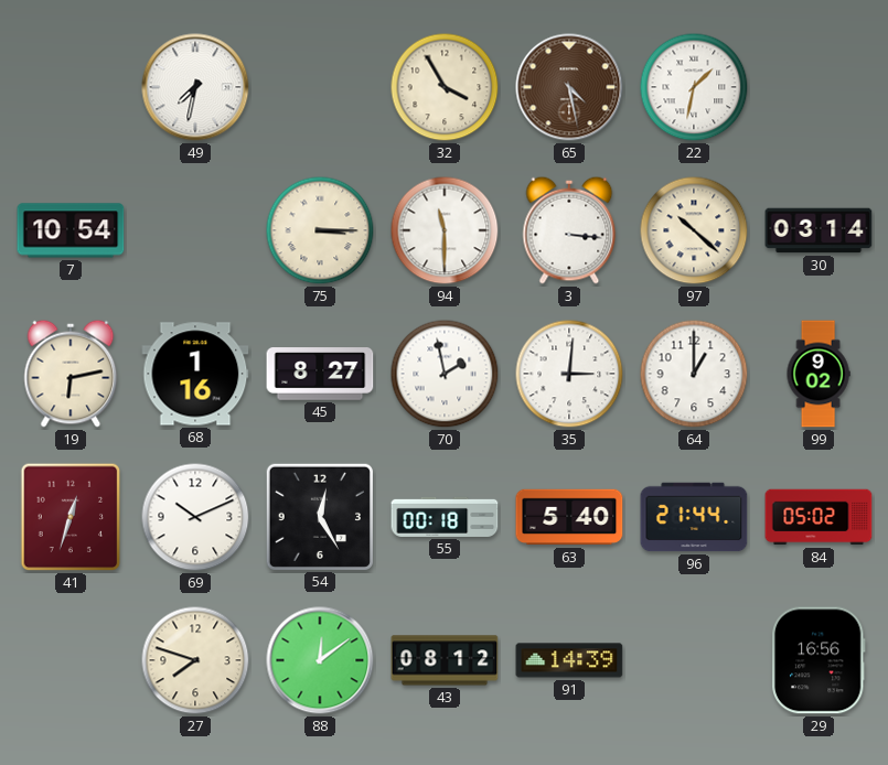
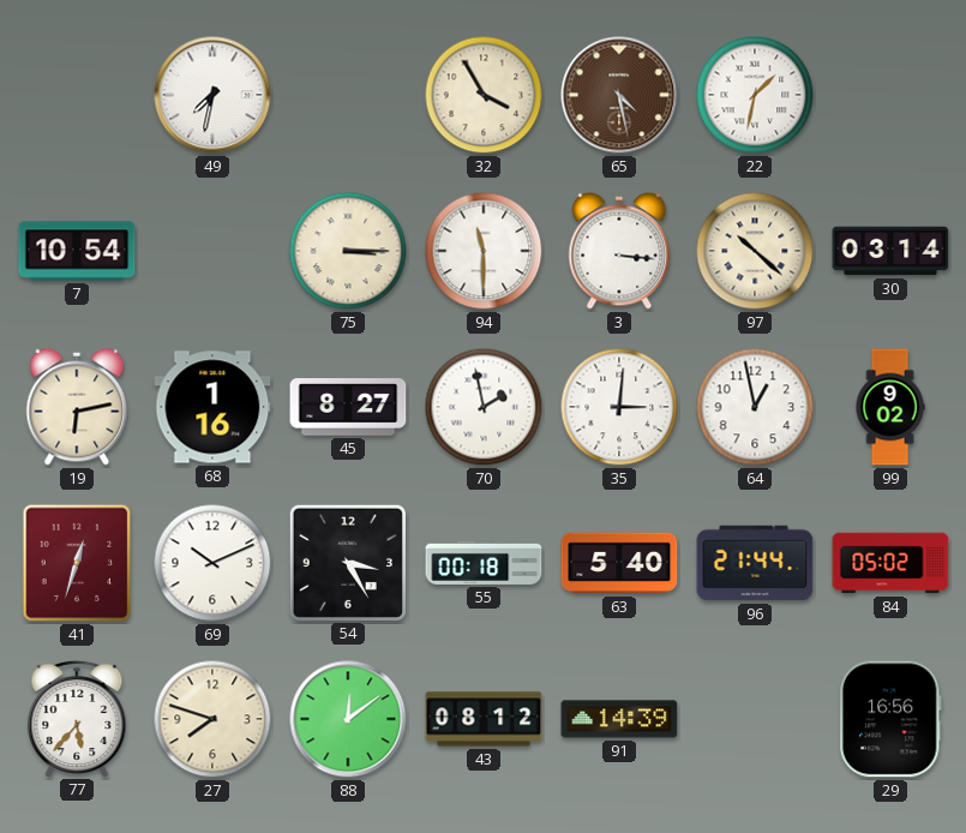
64: 1:00 -> 12:58 (755, 407)
54: 12:25 -> 3:25 (347, 562)
77: none -> 5:37 (77, 718)
